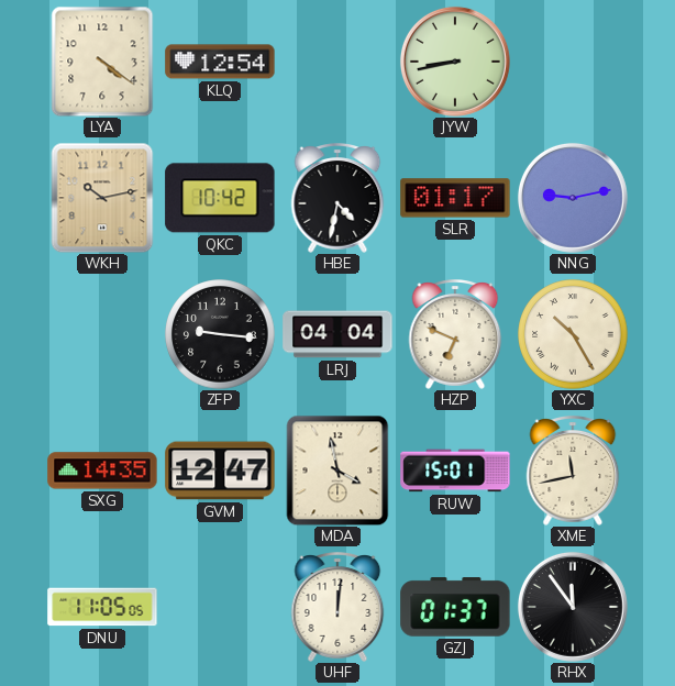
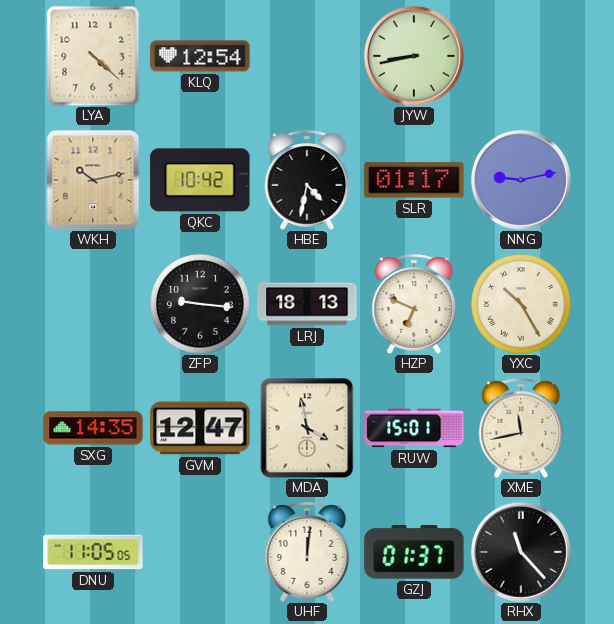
LYA: 4:21 -> 4:22 (93, 56)
LRJ: 04:04 -> 18:13 (307, 304)
RHX: 11:54 -> 11:23 (521, 552)
